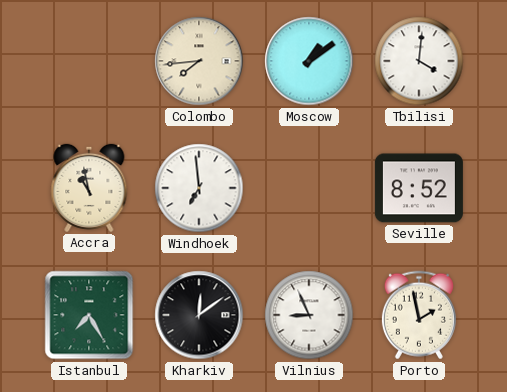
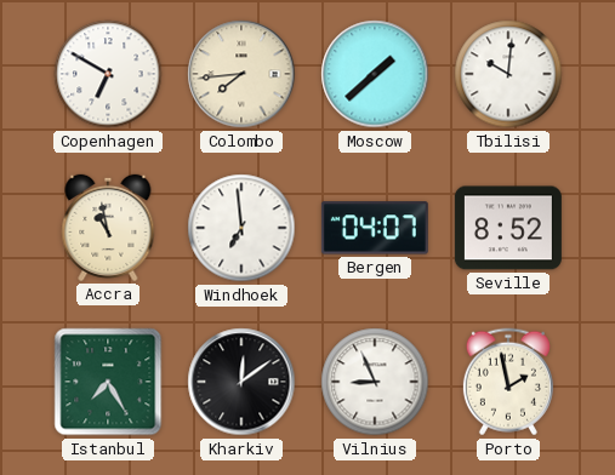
Copenhagen: none -> 6:50 (108, 74)
Moscow: 1:09 -> 1:38 (375, 74)
Tbilisi: 4:01 -> 10:01 (508, 74)
Bergen: none -> 04:07 (375, 228)
